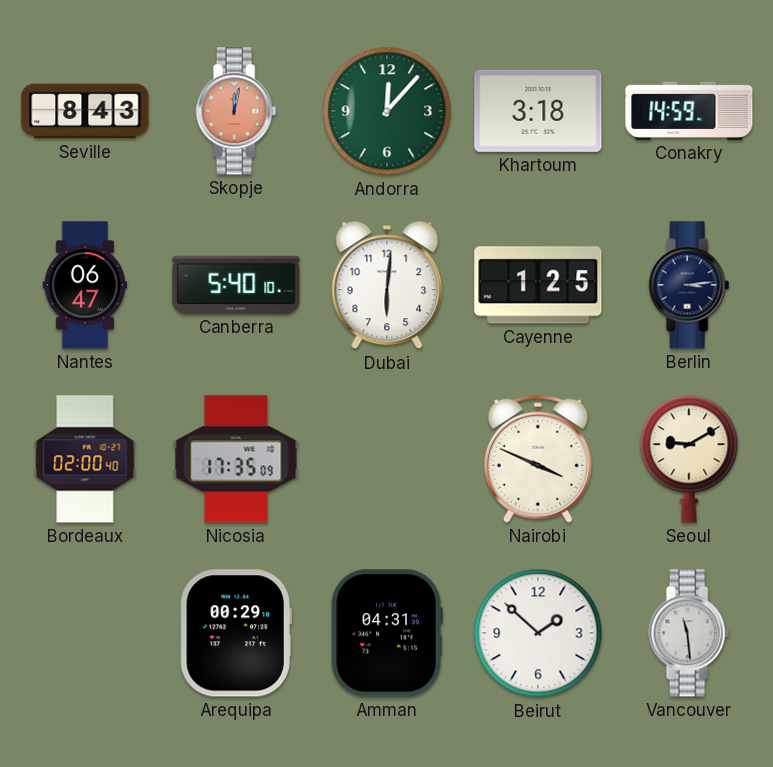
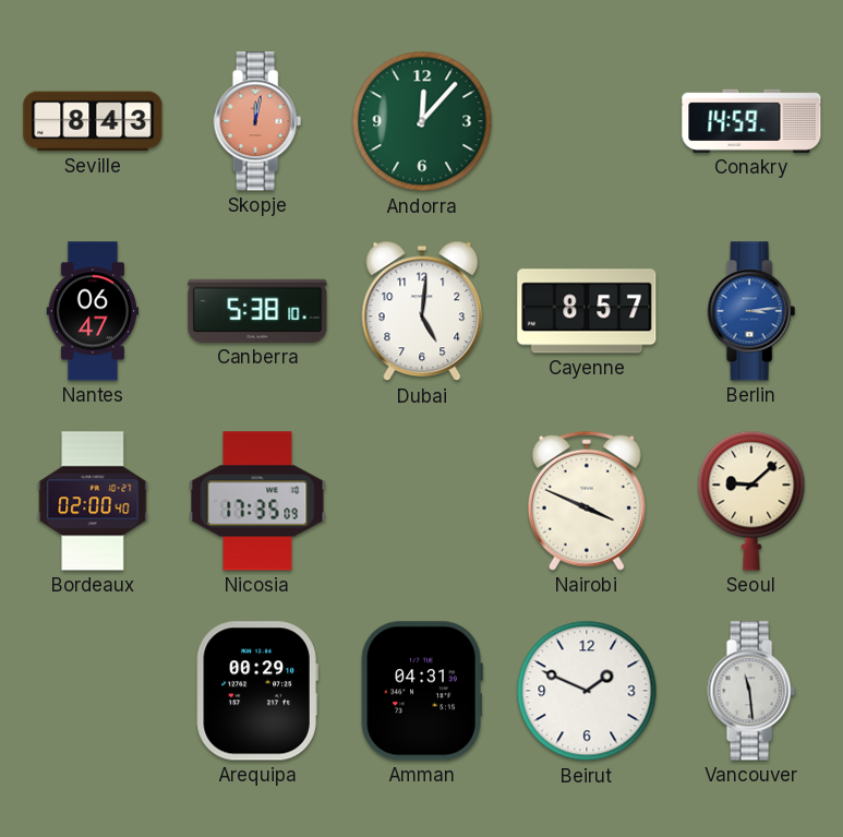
Khartoum: 3:18 -> none (538, 111)
Canberra: 5:40 -> 5:38 (257, 311)
Dubai: 6:01 -> 5:01 (422, 311)
Cayenne: 1:25 -> 8:57 (587, 311)
Berlin dial: navy -> blue (751, 311)
Seoul: 9:10 -> 9:08 (751, 501)
Beirut: 1:52 -> 1:49 (587, 691)
